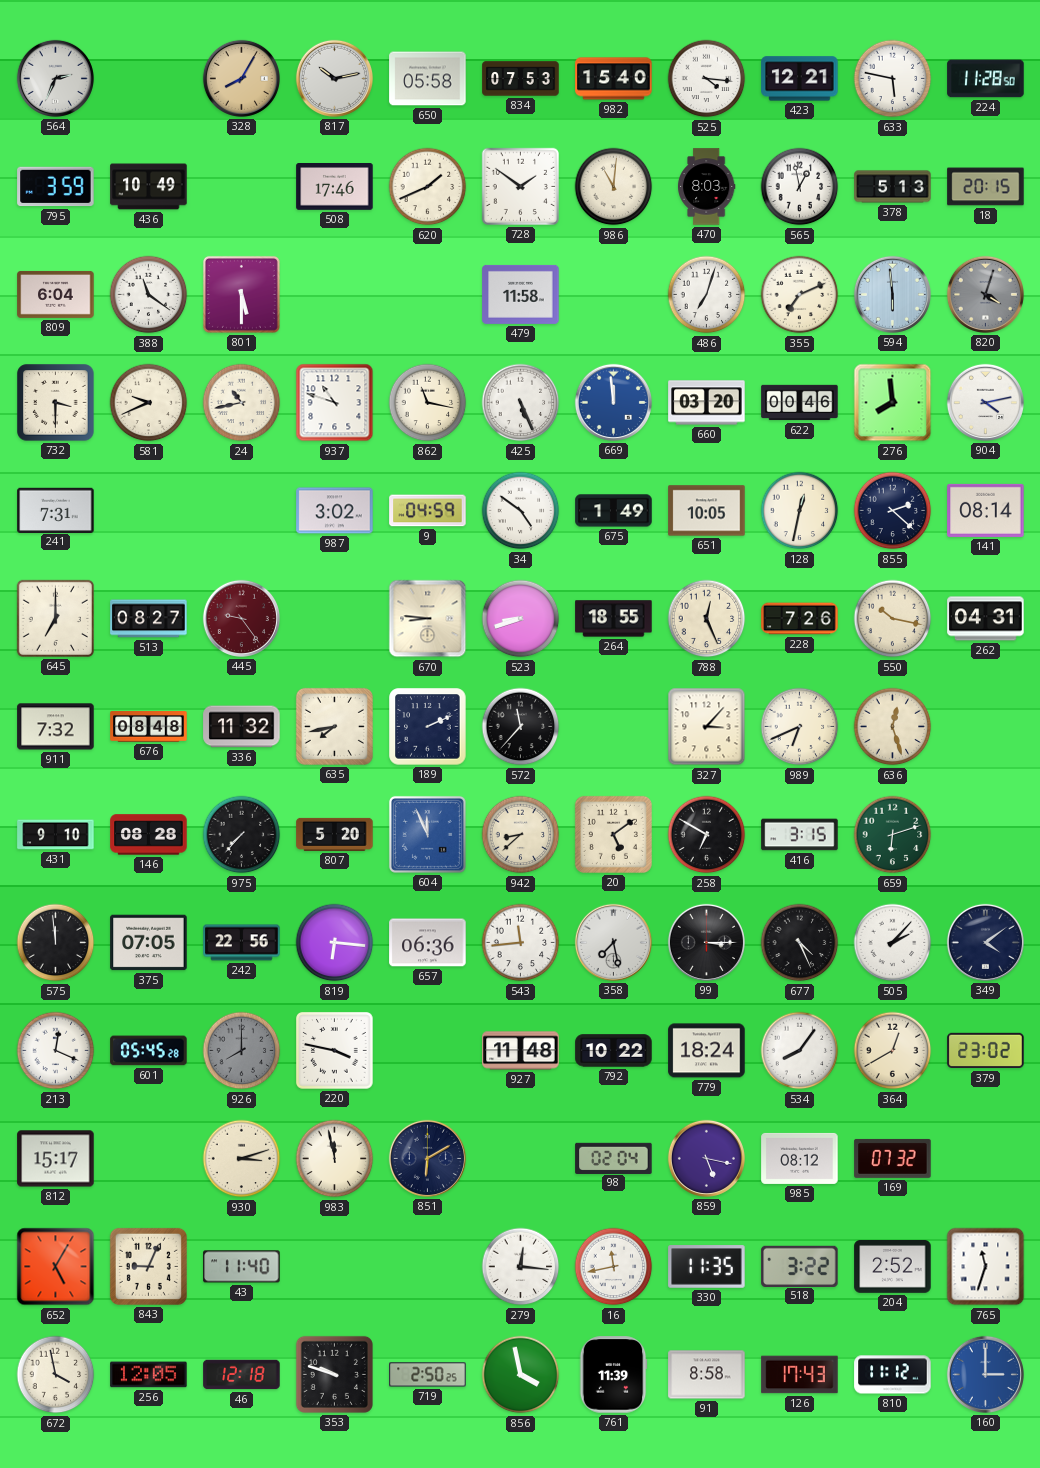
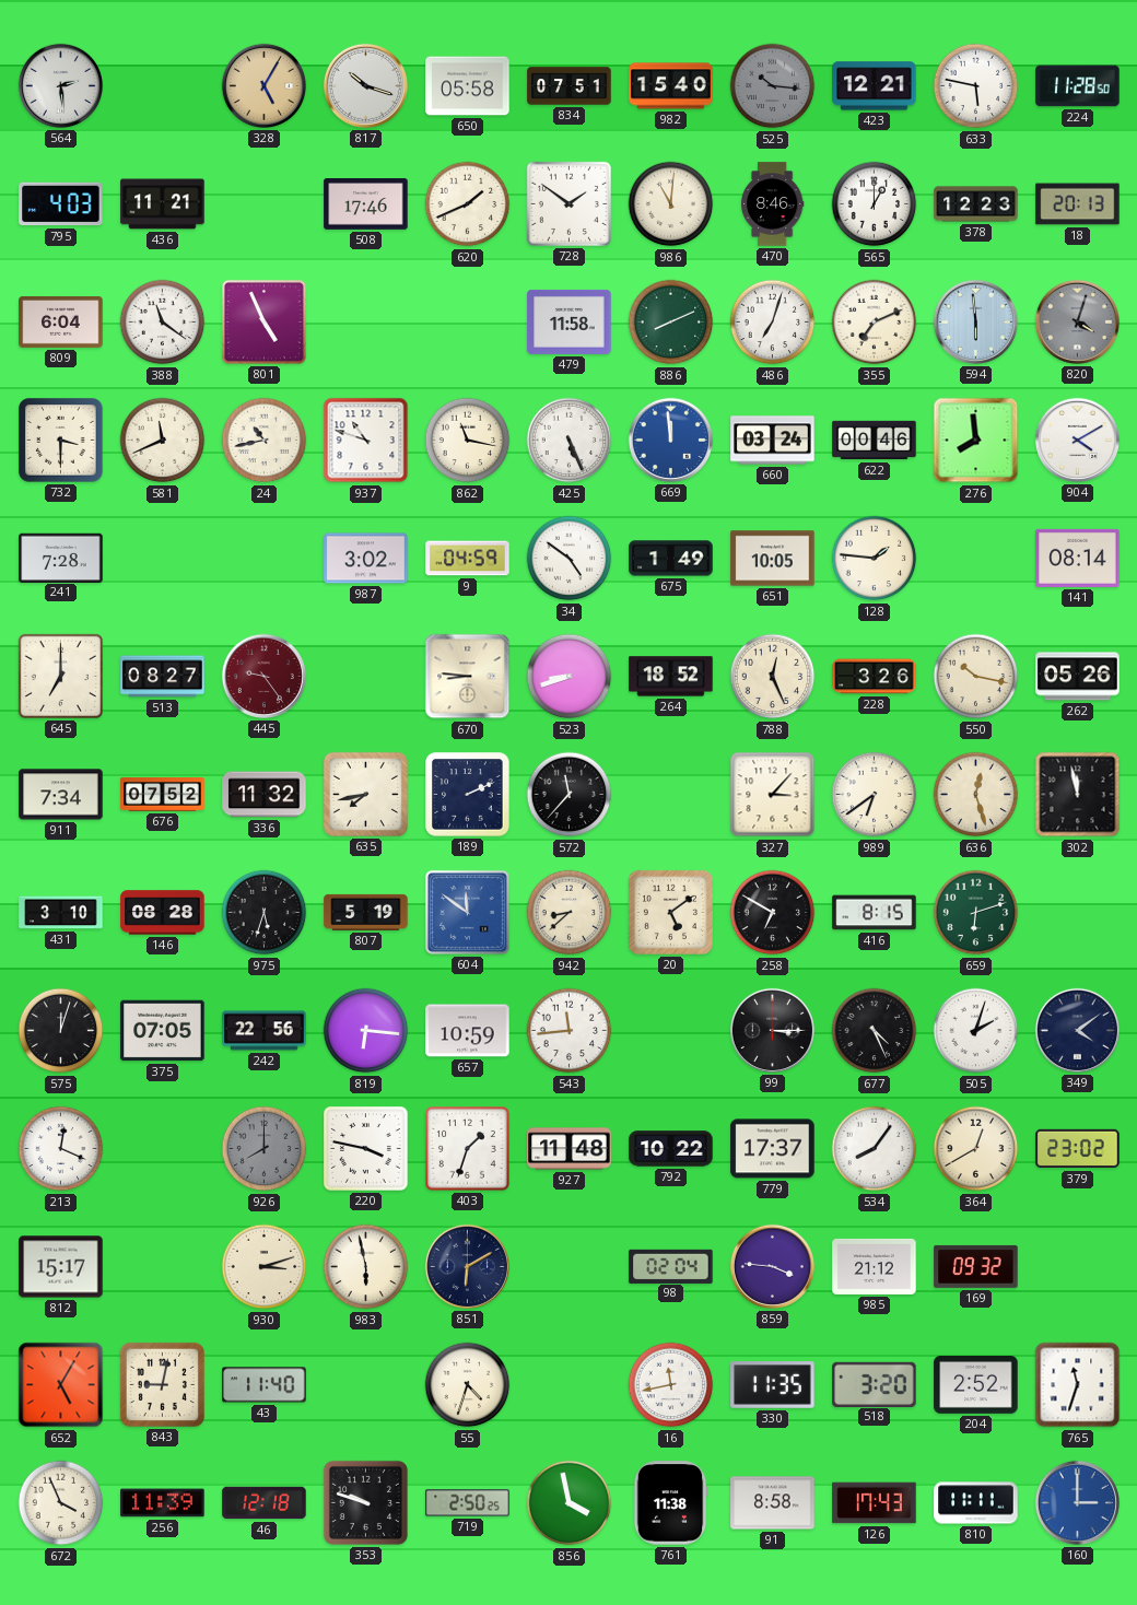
564: 2:34 -> 2:29 (60, 85)
328: 8:05 -> 5:05 (263, 85)
817: 10:13 -> 10:18 (365, 85)
834: 07:53 -> 07:51 (570, 86)
525: 4:16 -> 10:16 (773, 86)
525 dial: white -> grey (773, 86)
795: 3:59 -> 4:03 (61, 204)
436: 10:49 -> 11:21 (163, 204)
470: 8:03 -> 8:46 (772, 204)
565: 12:58 -> 1:00 (875, 204)
378: 5:13 -> 12:23 (976, 204)
18: 20:15 -> 20:13 (1078, 204)
801: 5:30 -> 4:56 (263, 321)
886: none -> 8:11 (671, 323)
581: 9:41 -> 11:41 (163, 441)
660: 03:20 -> 03:24 (773, 441)
904: 4:13 -> 4:10 (1077, 440)
241: 7:31 -> 7:28 (61, 558)
128: 12:32 -> 1:46 (875, 559)
855: 2:22 -> none (893, 511)
264: 18:55 -> 18:52 (671, 677)
228: 7:26 -> 3:26 (875, 677)
262: 04:31 -> 05:26 (1078, 677)
911: 7:32 -> 7:34 (61, 795)
676: 08:48 -> 07:52 (163, 795)
989: 6:41 -> 6:39 (875, 795)
302: none -> 11:58 (1078, 795)
431: 9:10 -> 3:10 (61, 913)
975: 7:37 -> 5:33 (265, 913)
807: 5:20 -> 5:19 (366, 912)
604: 11:56 -> 11:51 (467, 912)
416: 3:15 -> 8:15 (875, 913)
575: 11:59 -> 12:03 (61, 1031)
657: 06:36 -> 10:59 (468, 1031)
358: 7:28 -> none (613, 942)
505: 2:07 -> 2:03 (976, 1031)
601: 05:45 -> none (149, 1051)
403: none -> 1:33 (468, 1149)
779: 18:24 -> 17:37 (773, 1149)
983: 11:58 -> 5:58 (366, 1267)
859: 5:17 -> 3:46 (772, 1266)
985: 08:12 -> 21:12 (875, 1266)
169: 07:32 -> 09:32 (976, 1266)
843: 9:04 -> 9:02 (162, 1384)
55: none -> 4:33 (468, 1385)
279: 12:16 -> none (521, 1267)
518: 3:22 -> 3:20 (875, 1384)
672: 3:58 -> 3:56 (61, 1503)
256: 12:05 -> 11:39 (163, 1503)
761: 11:39 -> 11:38 (670, 1503)
810: 11:12 -> 11:11 (976, 1503)
